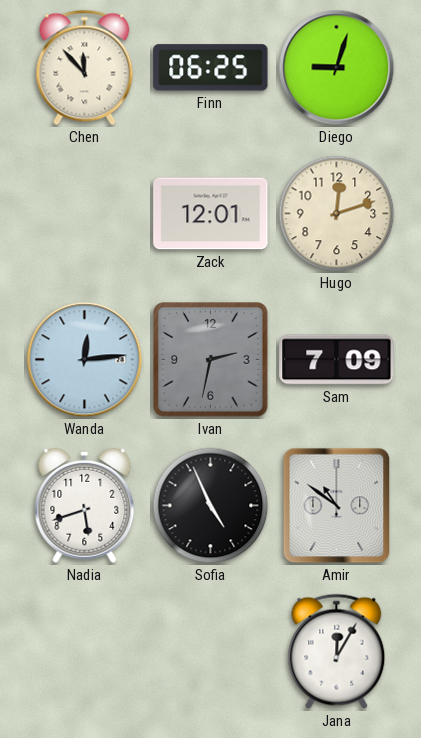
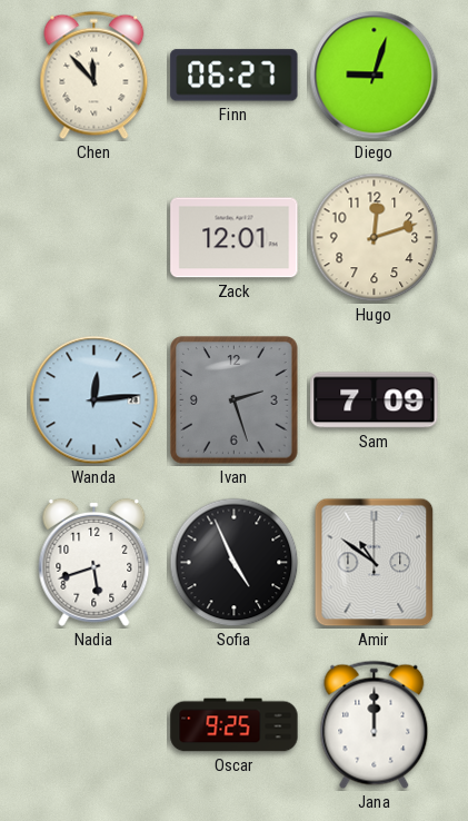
Finn: 06:25 -> 06:27 (235, 76)
Ivan: 2:32 -> 2:27 (235, 400)
Oscar: none -> 9:25 (235, 725)
Jana: 12:05 -> 12:00 (375, 725)
